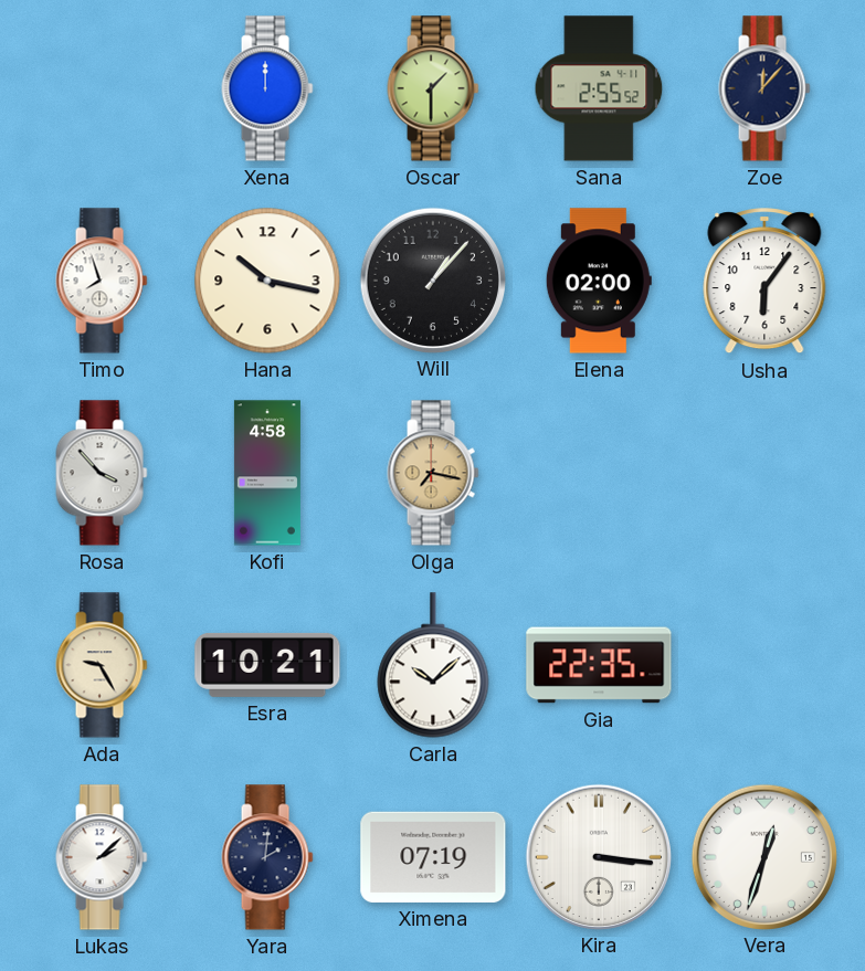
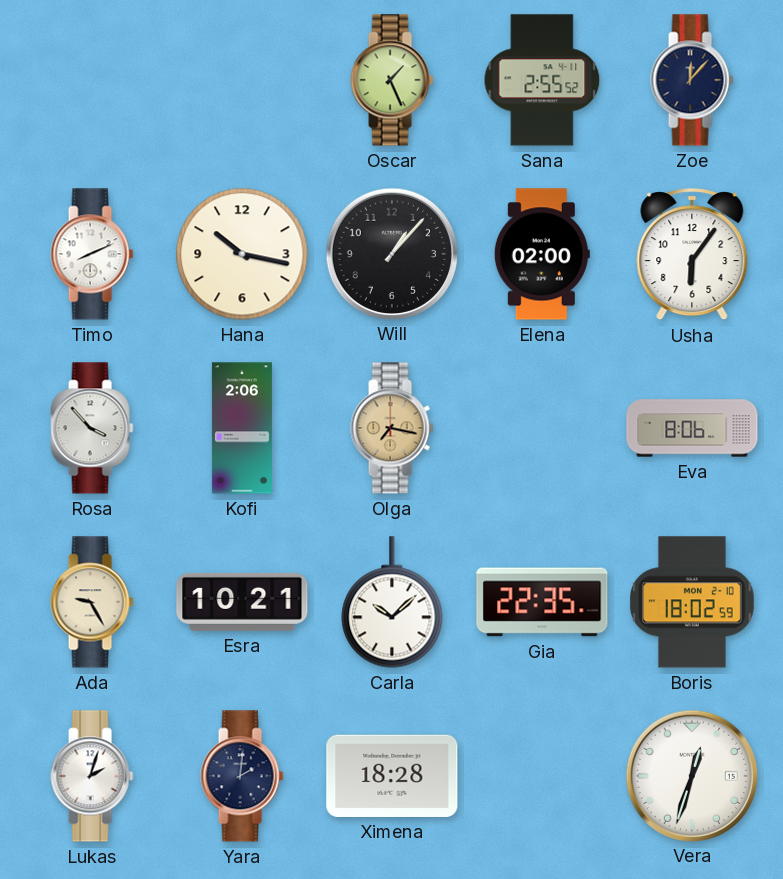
Xena: 12:00 -> none (267, 88)
Oscar: 1:30 -> 1:26 (392, 80)
Timo: 7:57 -> 8:11 (92, 254)
Kofi: 4:58 -> 2:06 (242, 428)
Eva: none -> 8:06 (692, 428)
Boris: none -> 18:02 (693, 602)
Lukas: 2:08 -> 2:03 (92, 776)
Ximena: 07:19 -> 18:28 (392, 776)
Kira: 3:16 -> none (598, 856)
